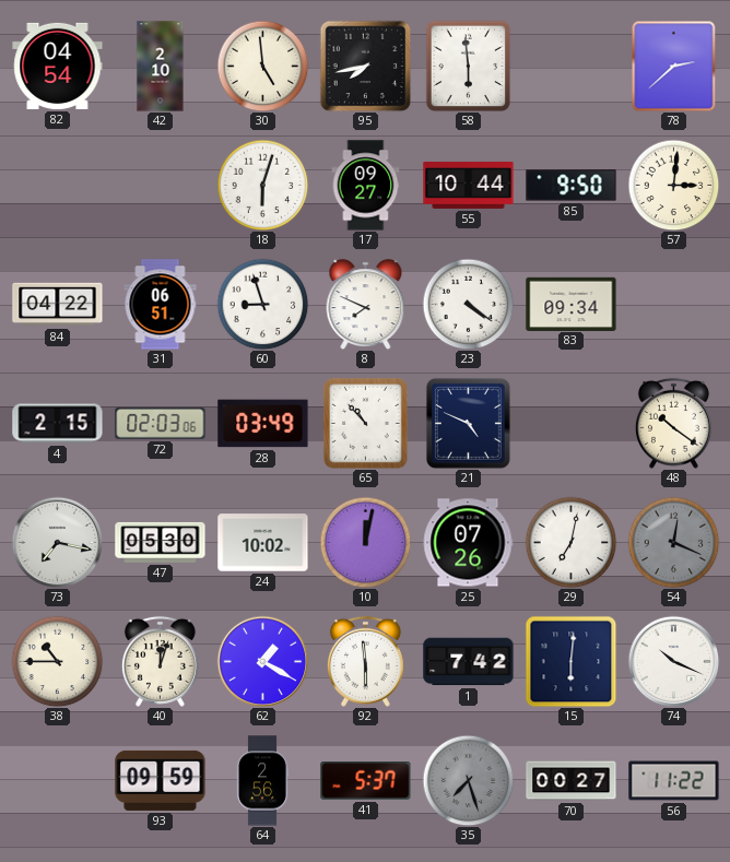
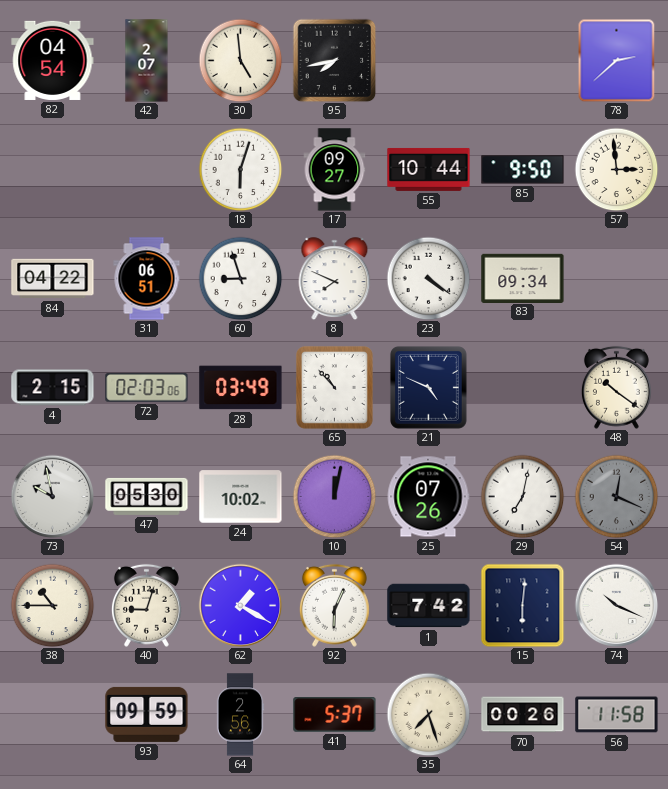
42: 2:10 -> 2:07 (147, 61)
58: 5:59 -> none (469, 66)
57: 3:01 -> 2:59 (616, 169)
73: 7:17 -> 9:58 (52, 496)
40: 12:03 -> 9:03 (146, 605)
92: 5:59 -> 6:04 (334, 605)
35 dial: grey -> cream (428, 714)
70: 00:27 -> 00:26 (523, 715)
56: 11:22 -> 11:58 (617, 715)
